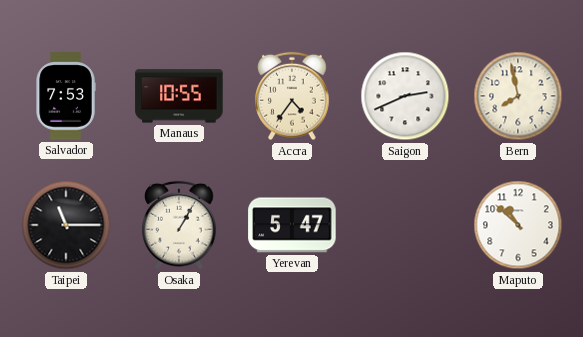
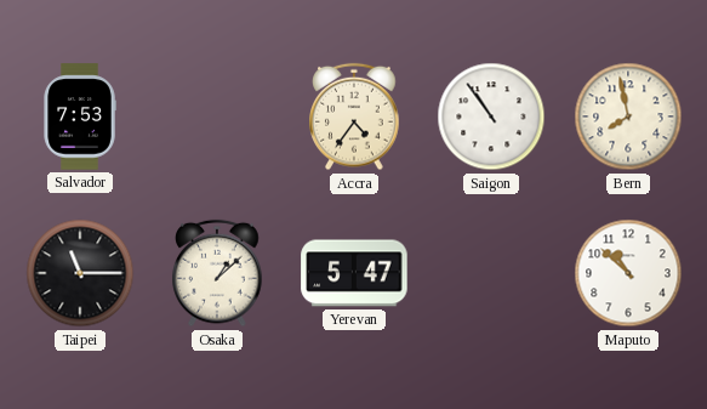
Manaus: 10:55 -> none (179, 96)
Saigon: 2:41 -> 10:54 (491, 117)
Osaka: 1:05 -> 1:08 (217, 273)
